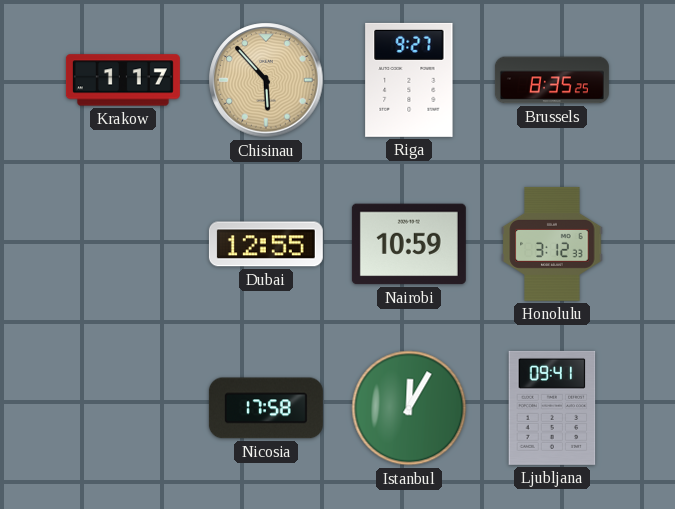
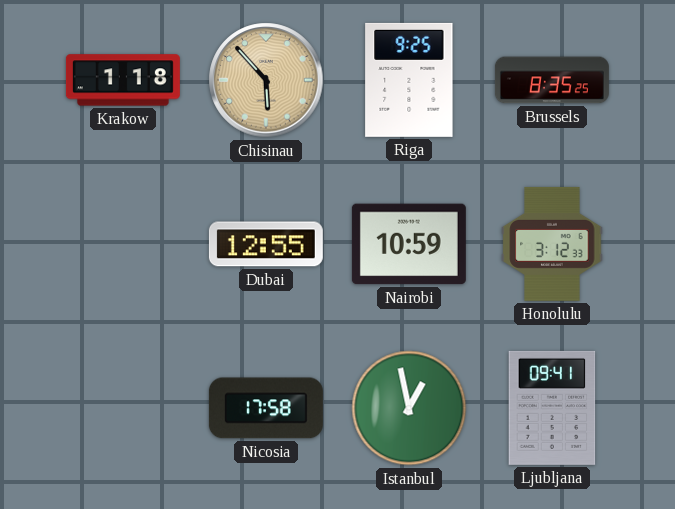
Krakow: 1:17 -> 1:18 (123, 80)
Riga: 9:27 -> 9:25 (409, 80)
Istanbul: 12:05 -> 12:58 (409, 408)
